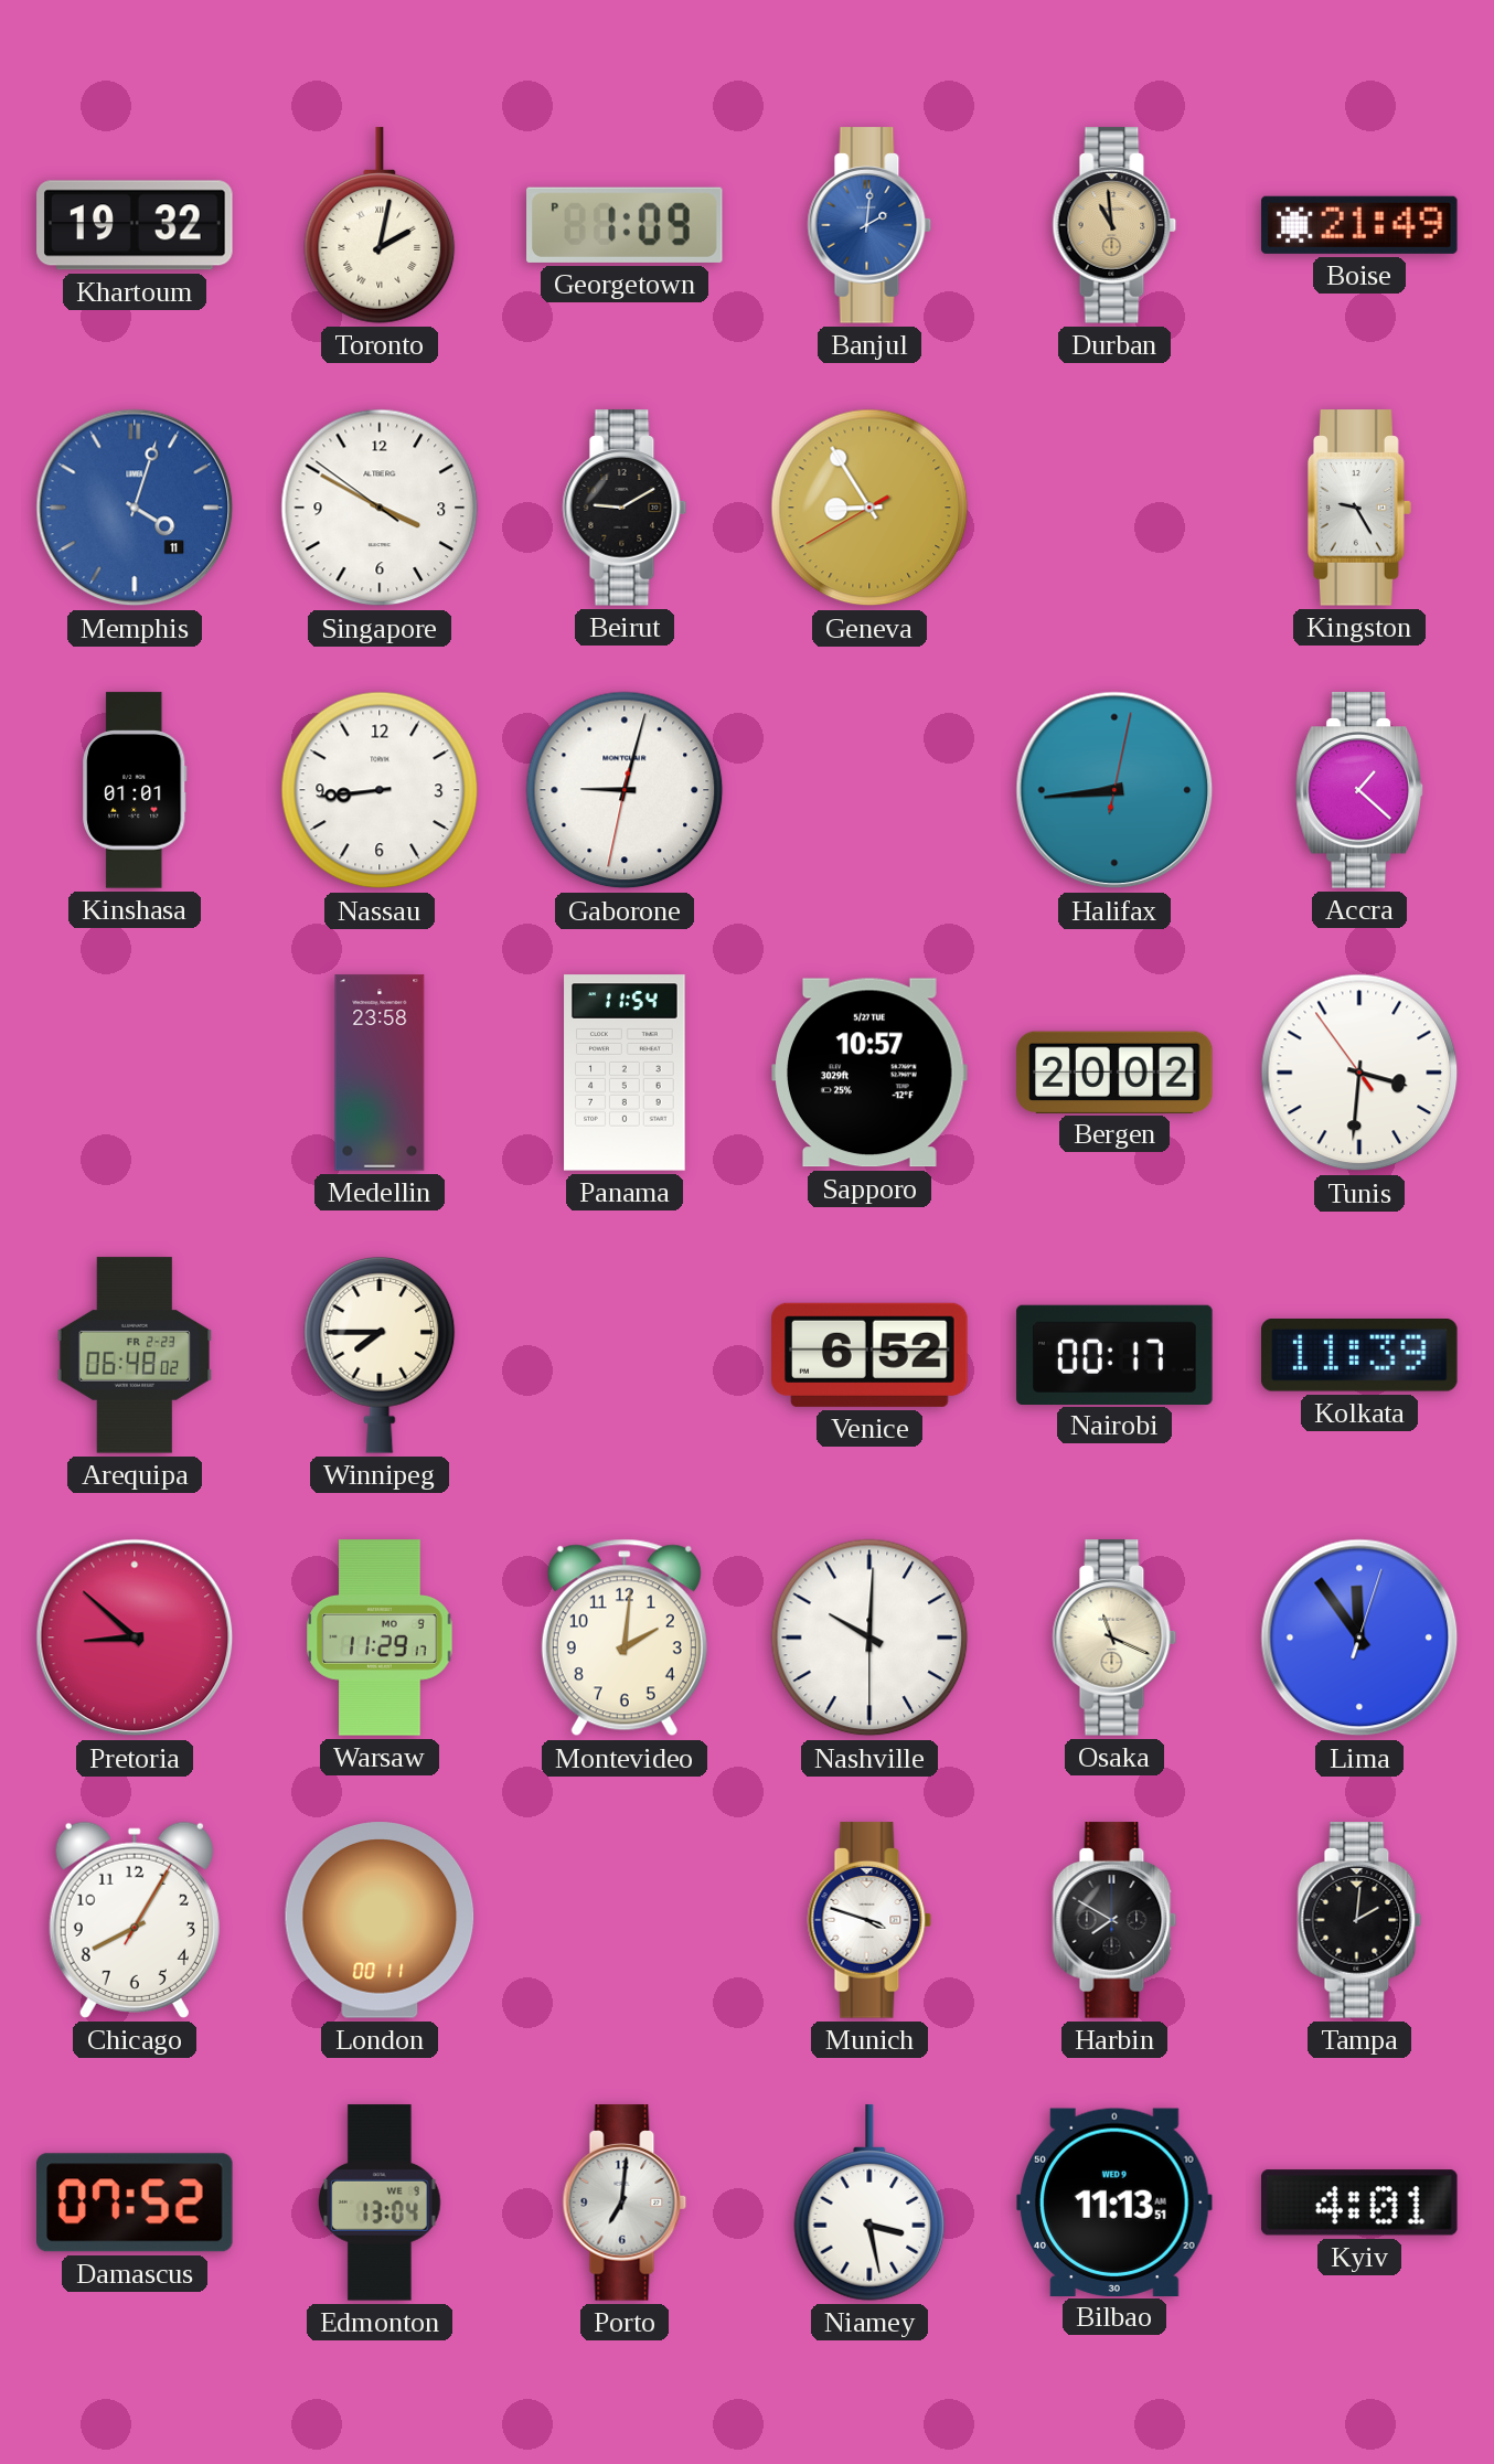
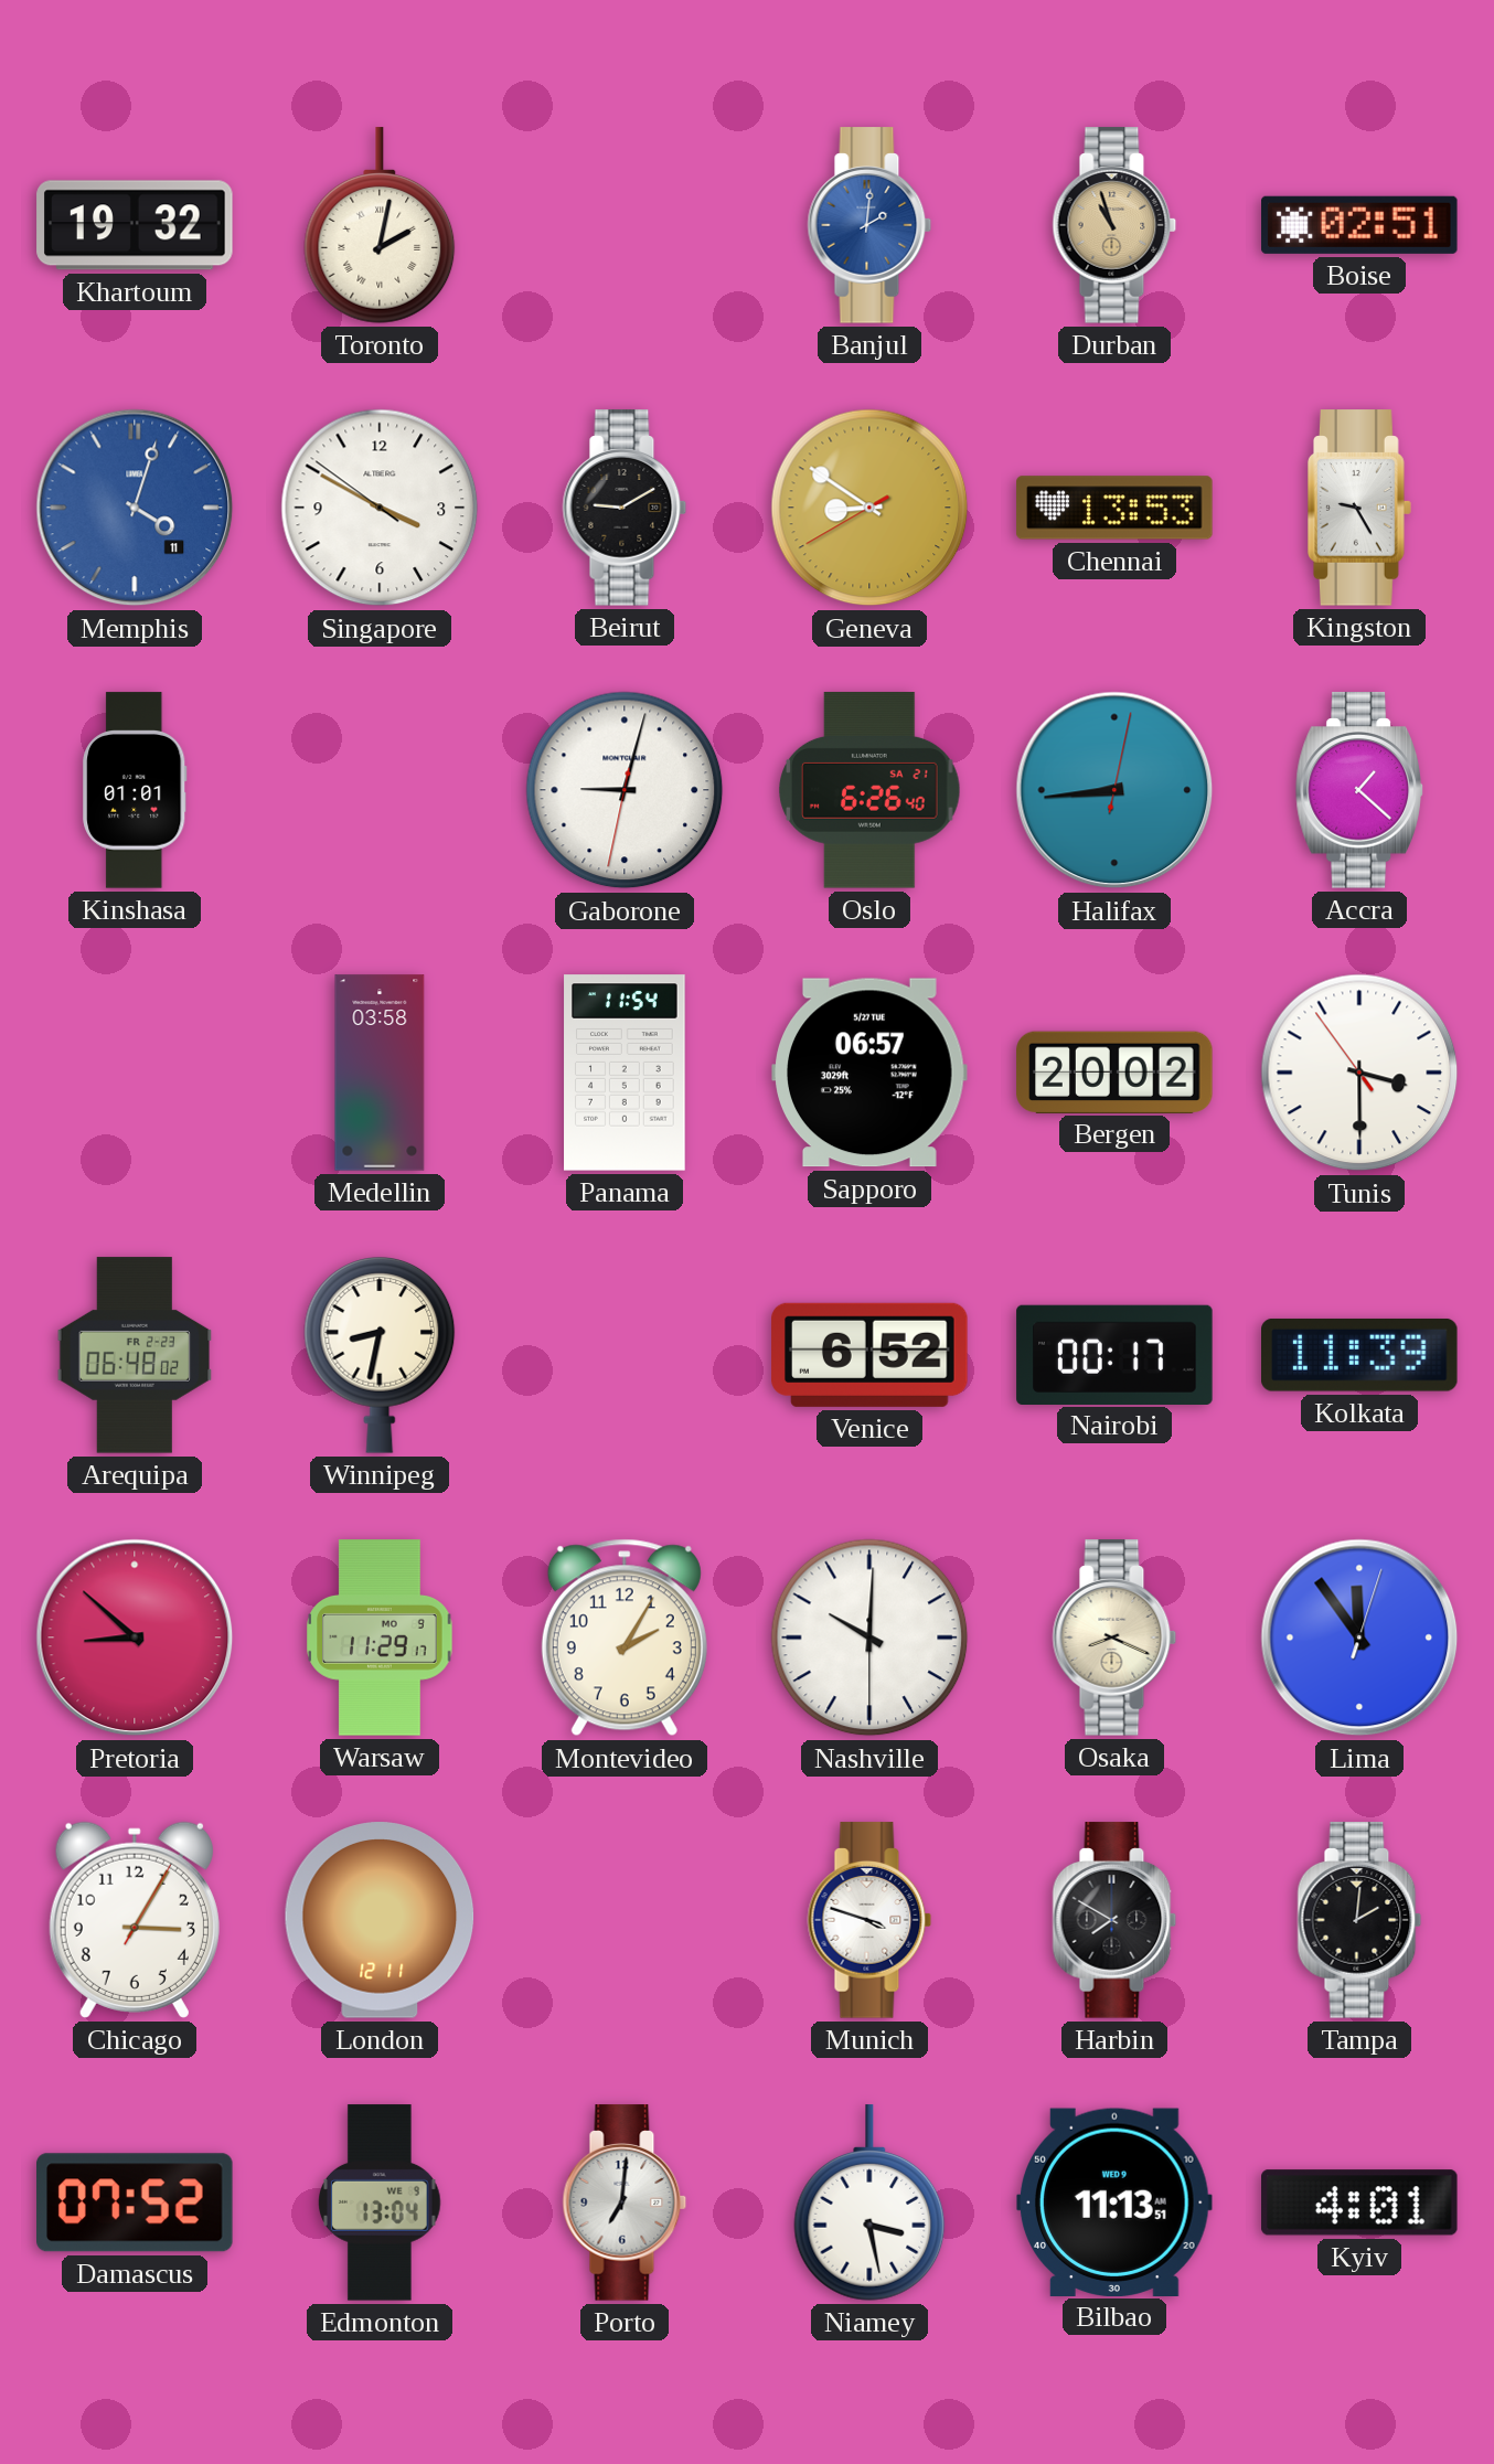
Georgetown: 1:09 -> none (625, 225)
Durban: 10:59 -> 10:57 (1114, 225)
Boise: 21:49 -> 02:51 (1359, 225)
Geneva: 8:54 -> 8:50 (869, 508)
Chennai: none -> 13:53 (1114, 508)
Nassau: 8:44 -> none (380, 790)
Oslo: none -> 6:26 (869, 790)
Medellin: 23:58 -> 03:58 (380, 1073)
Sapporo: 10:57 -> 06:57 (869, 1073)
Tunis: 3:30 -> 3:29 (1359, 1073)
Winnipeg: 7:45 -> 8:32 (380, 1356)
Montevideo: 2:01 -> 2:05 (625, 1638)
Osaka: 11:19 -> 8:19 (1114, 1638)
Chicago: 8:05 -> 3:05 (135, 1920)
London: 00:11 -> 12:11 (380, 1920)
